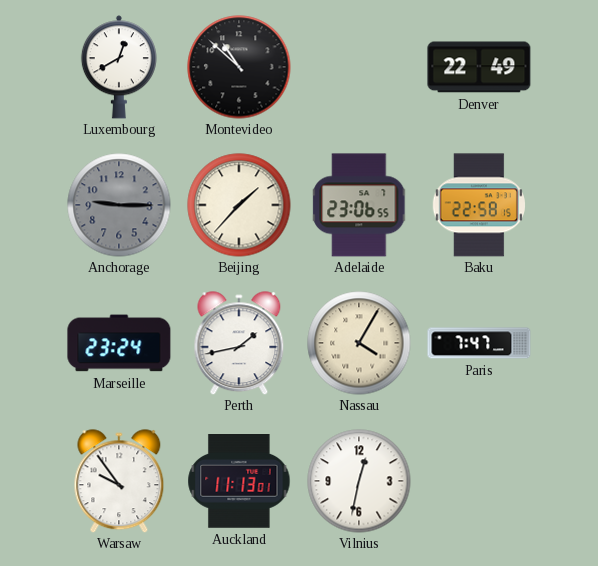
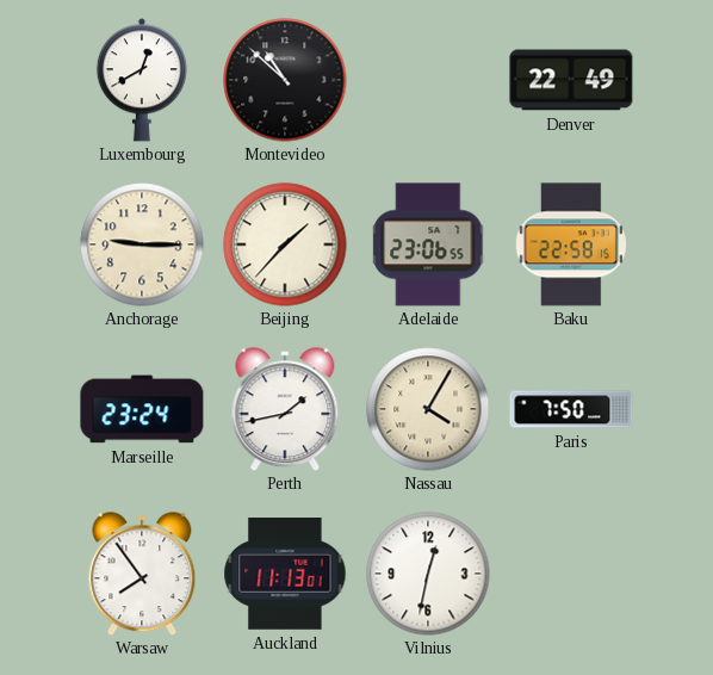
Anchorage dial: grey -> cream (142, 244)
Paris: 7:47 -> 7:50 (571, 409)
Warsaw: 9:54 -> 7:54 (142, 574)
